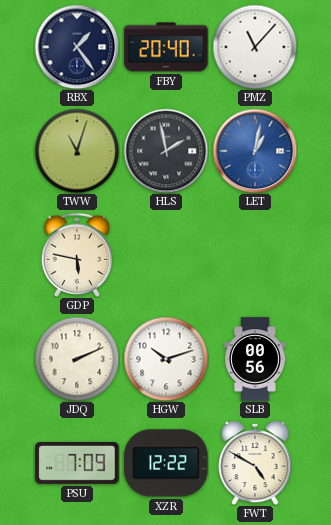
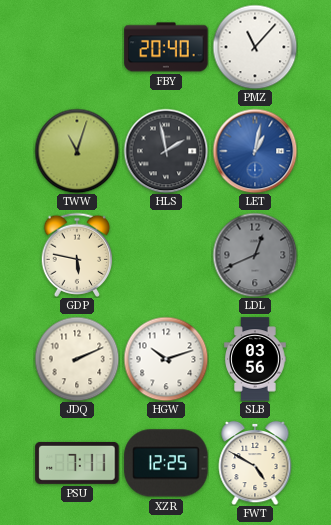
RBX: 1:24 -> none (77, 47)
LDL: none -> 12:41 (255, 255)
SLB: 00:56 -> 03:56 (255, 359)
PSU: 7:09 -> 7:11 (77, 463)
XZR: 12:22 -> 12:25 (166, 463)
